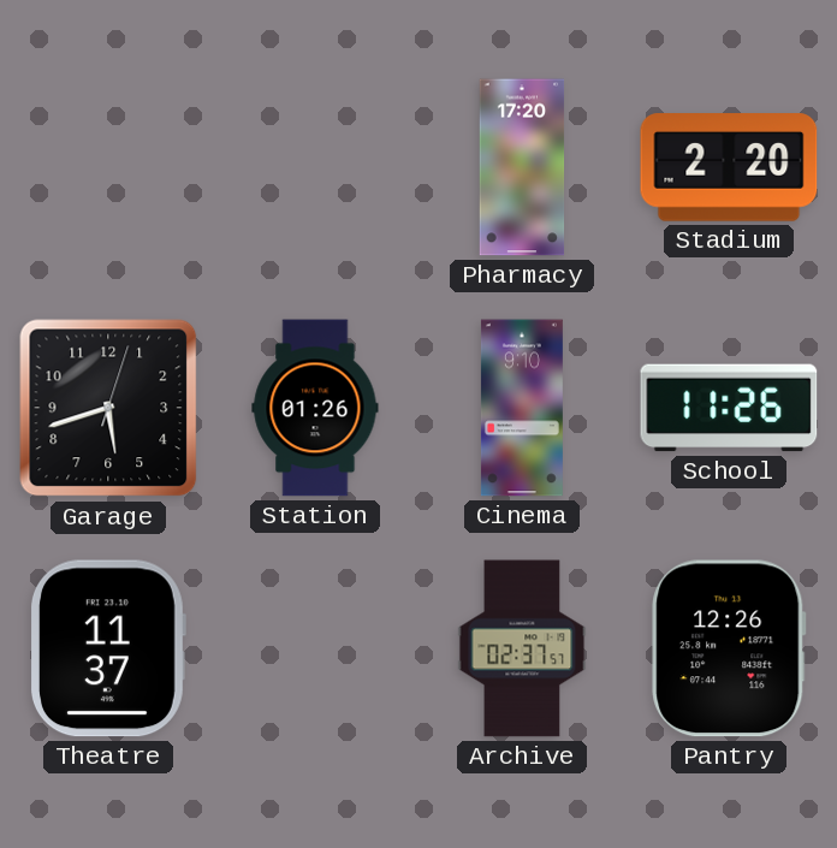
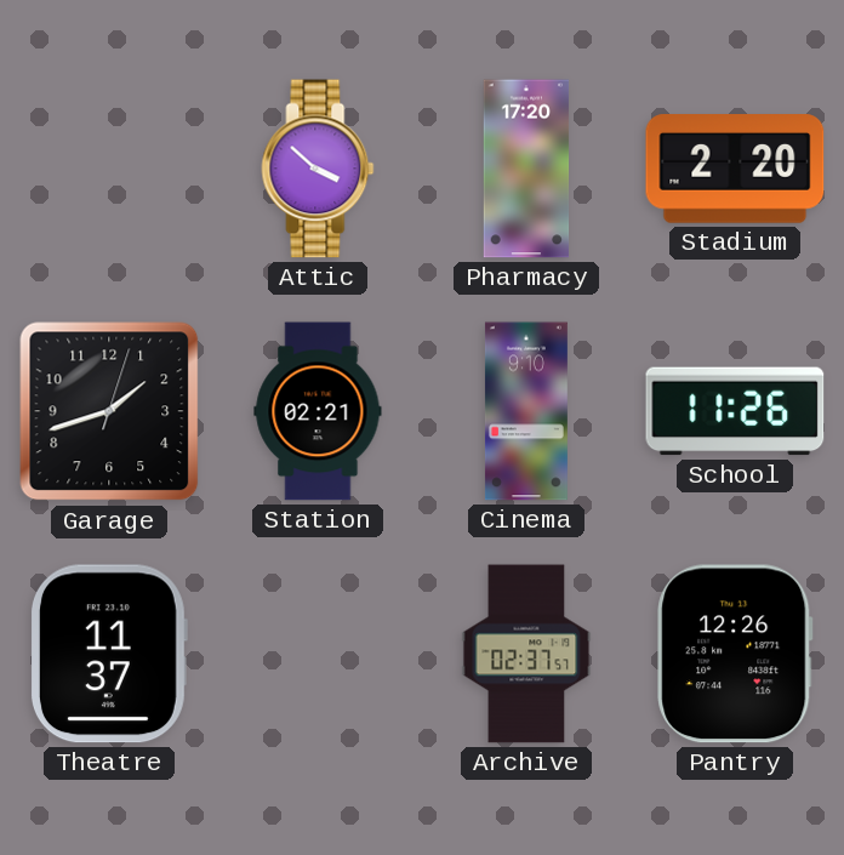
Attic: none -> 3:52 (318, 169)
Garage: 5:42 -> 1:42 (109, 411)
Station: 01:26 -> 02:21 (318, 411)
